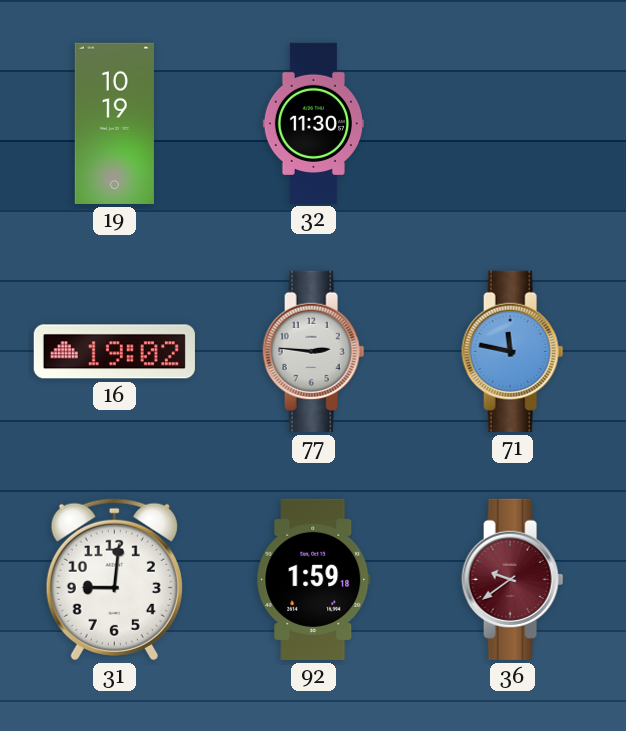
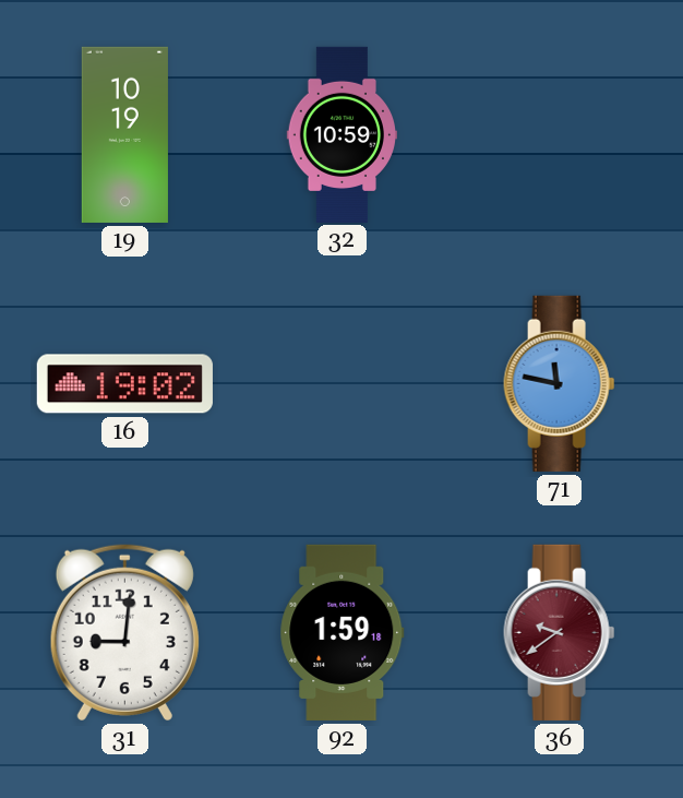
32: 11:30 -> 10:59 (341, 134)
77: 2:46 -> none (314, 351)
